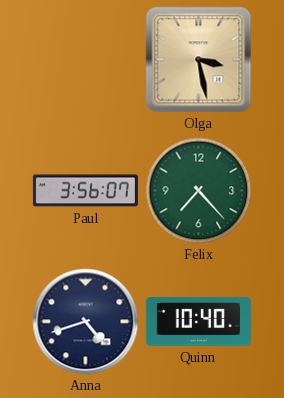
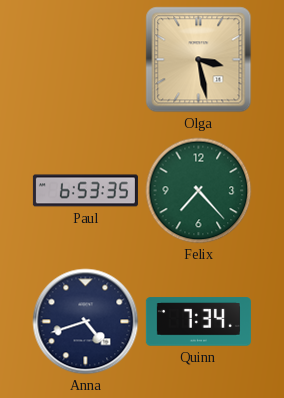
Paul: 3:56 -> 6:53 (85, 191)
Quinn: 10:40 -> 7:34 (198, 322)
